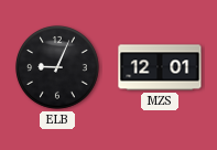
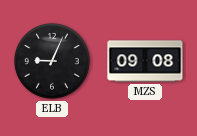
MZS: 12:01 -> 09:08 (145, 61)
